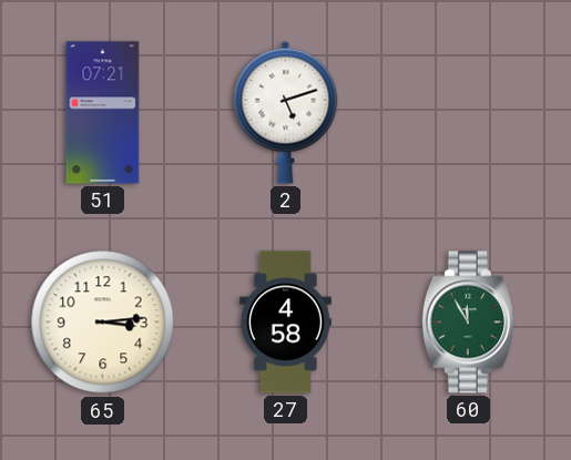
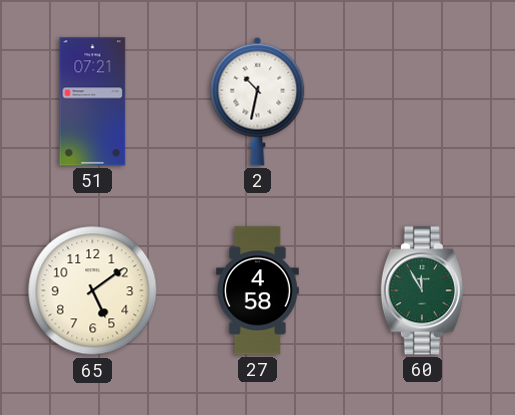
2: 5:12 -> 10:32 (258, 101)
65: 3:14 -> 5:09 (93, 291)
